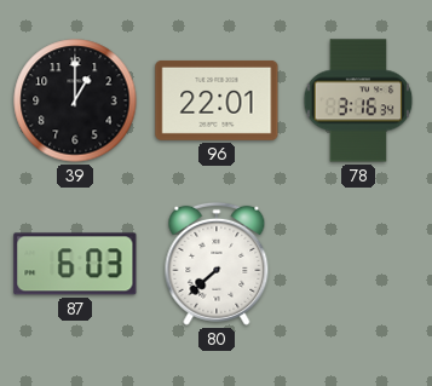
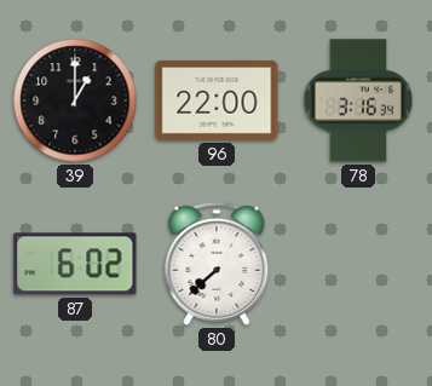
96: 22:01 -> 22:00 (217, 100)
87: 6:03 -> 6:02 (75, 264)
